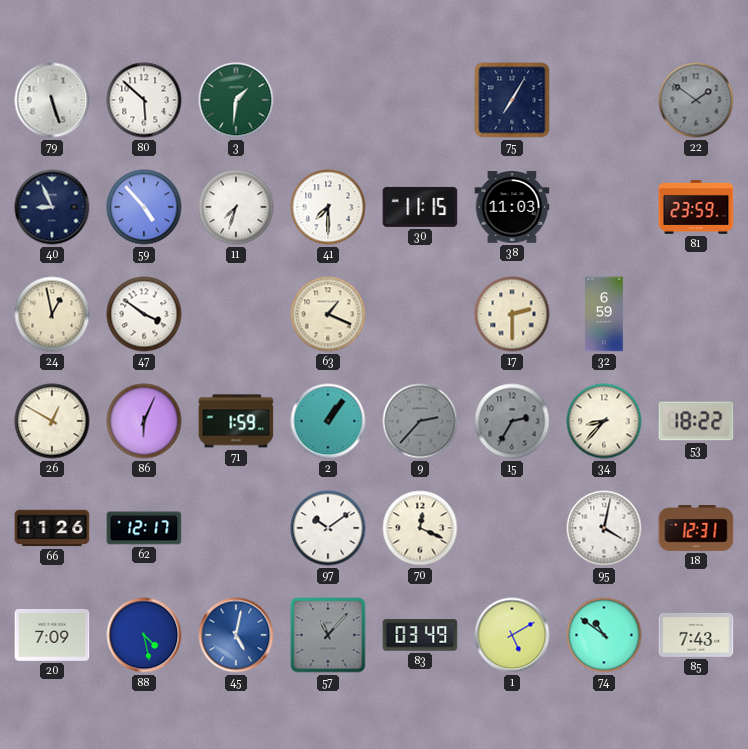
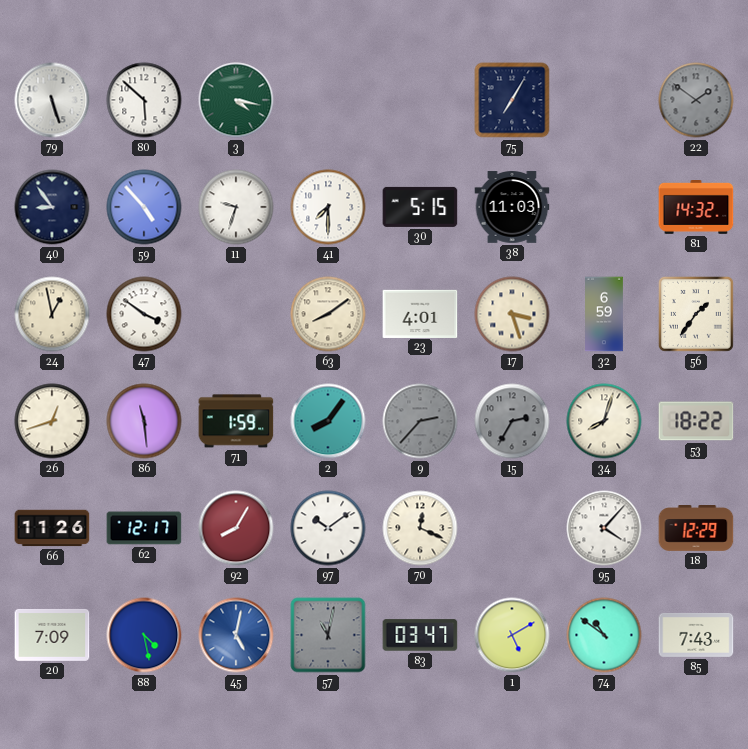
3: 1:31 -> 4:17 (236, 100)
40: 8:56 -> 8:54 (52, 207)
11: 7:33 -> 9:33 (236, 207)
30: 11:15 -> 5:15 (420, 207)
81: 23:59 -> 14:32 (696, 208)
63: 1:19 -> 8:09 (328, 314)
23: none -> 4:01 (420, 313)
17: 2:30 -> 3:27 (512, 314)
56: none -> 1:36 (696, 314)
26: 12:50 -> 12:42 (52, 421)
86: 6:04 -> 11:29 (144, 421)
2: 1:06 -> 8:06 (328, 421)
34: 8:37 -> 8:03 (604, 421)
92: none -> 8:05 (236, 528)
95: 4:02 -> 4:07 (604, 528)
18: 12:31 -> 12:29 (696, 529)
57: 11:07 -> 11:02 (328, 635)
83: 03:49 -> 03:47 (420, 635)
